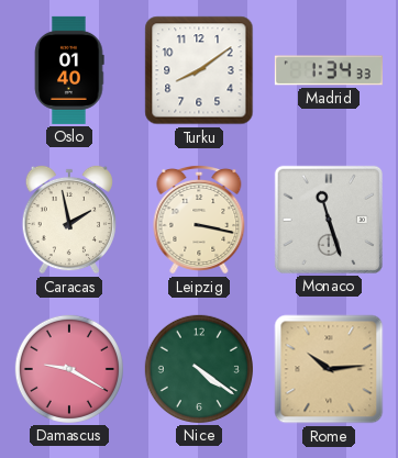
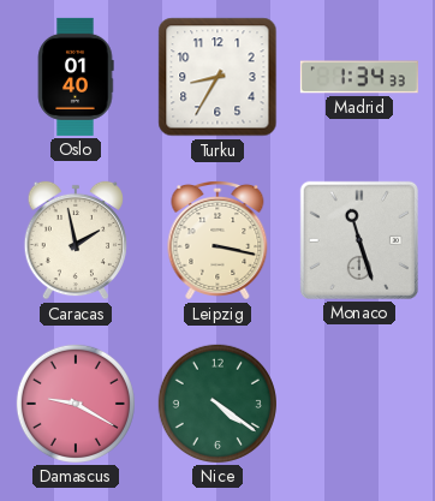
Turku: 8:09 -> 8:35 (218, 77)
Rome: 10:14 -> none (329, 369)
